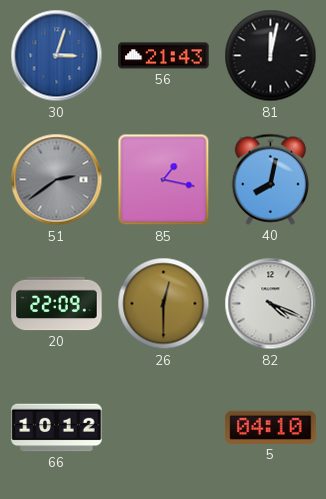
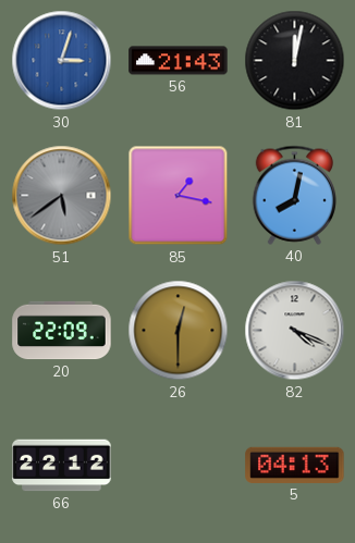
51: 2:39 -> 5:39 (62, 196)
66: 10:12 -> 22:12 (62, 466)
5: 04:10 -> 04:13 (295, 465)
